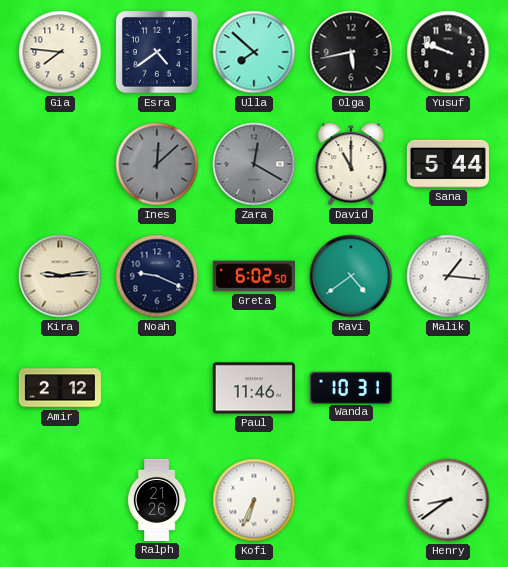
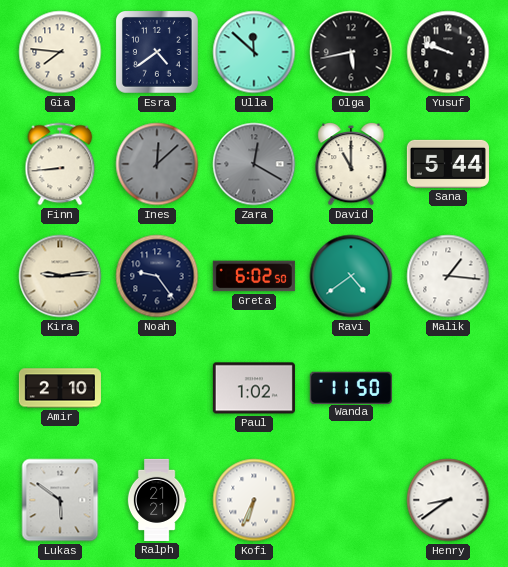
Ulla: 7:52 -> 11:52 (254, 52)
Finn: none -> 8:44 (60, 164)
Noah: 9:19 -> 9:24 (157, 276)
Amir: 2:12 -> 2:10 (60, 388)
Paul: 11:46 -> 1:02 (254, 388)
Wanda: 10:31 -> 11:50 (351, 387)
Lukas: none -> 5:51 (60, 500)
Ralph: 21:26 -> 21:21 (157, 500)
